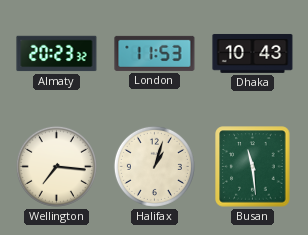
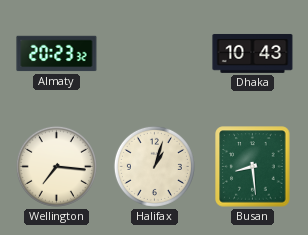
London: 11:53 -> none (155, 53)
Busan: 11:29 -> 8:29 (253, 167)
